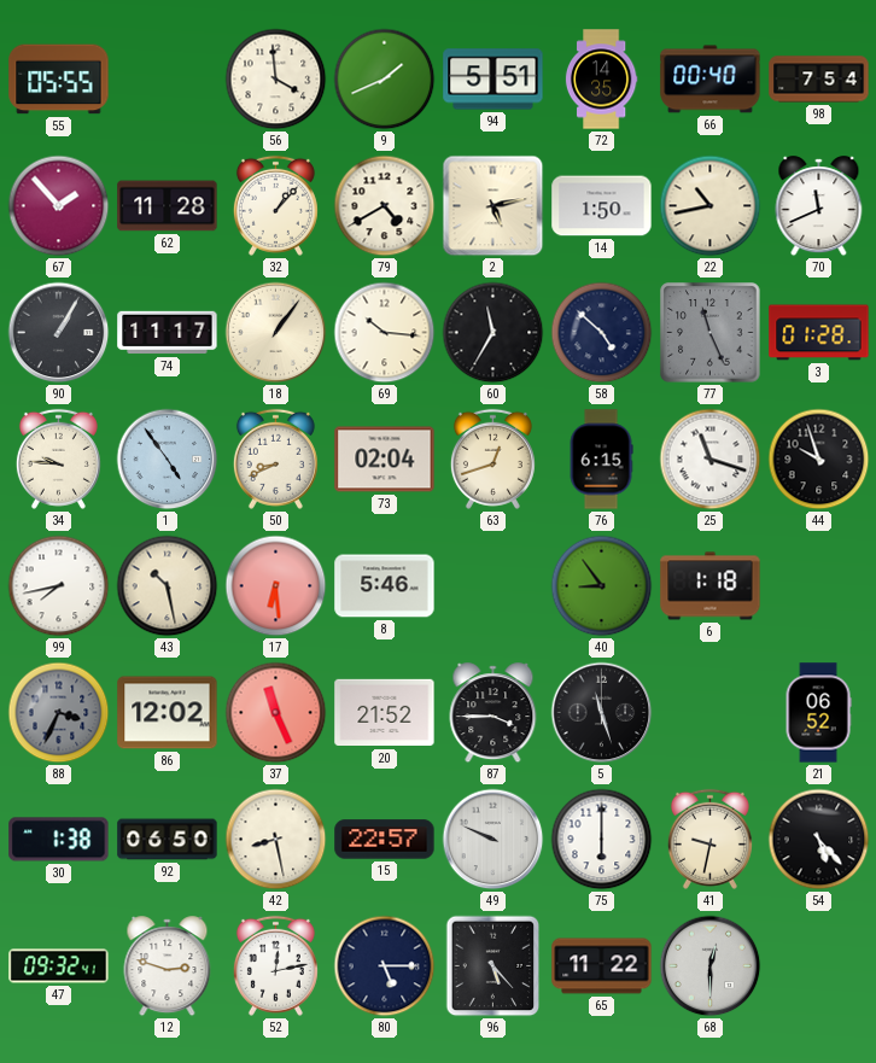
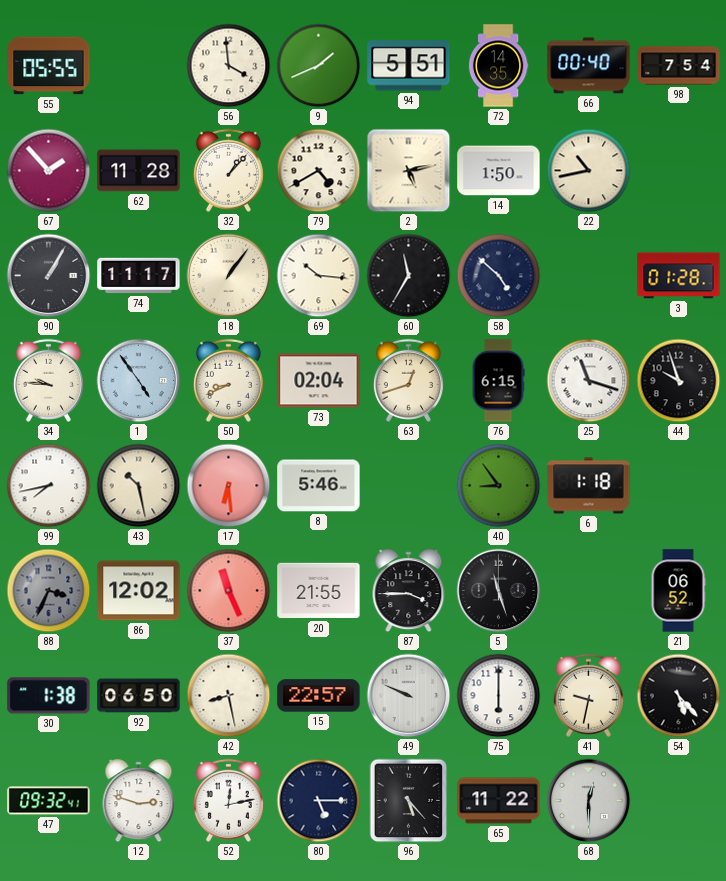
70: 11:41 -> none (819, 206)
77: 11:26 -> none (711, 333)
20: 21:52 -> 21:55 (319, 591)
